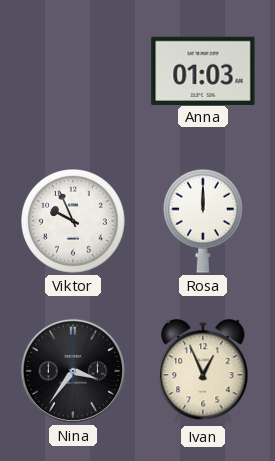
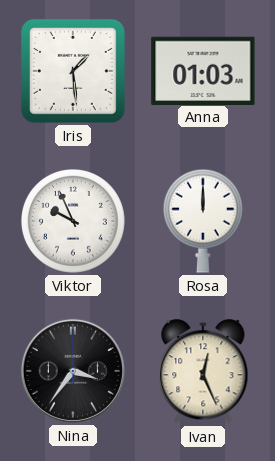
Iris: none -> 1:29 (73, 71)
Ivan: 12:56 -> 12:26 (203, 372)
